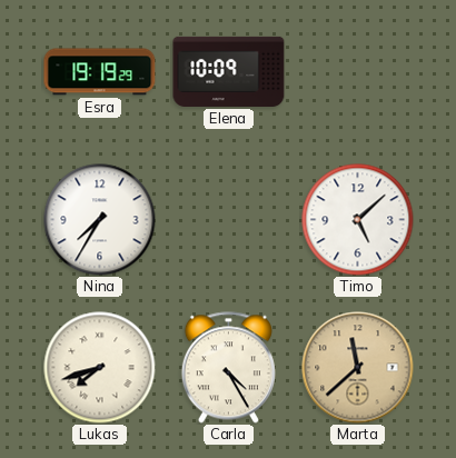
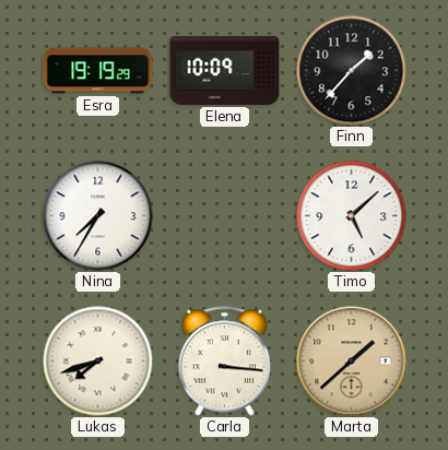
Finn: none -> 1:37 (352, 71)
Carla: 4:25 -> 3:16 (224, 362)
Marta: 11:38 -> 1:38 (352, 362)
